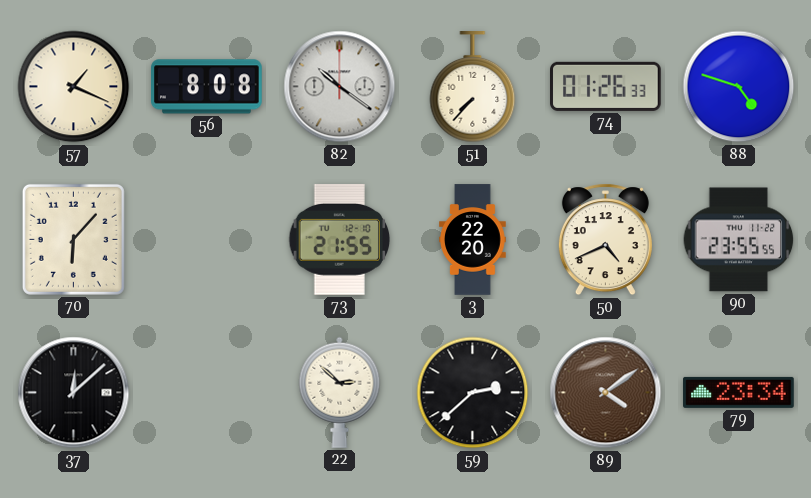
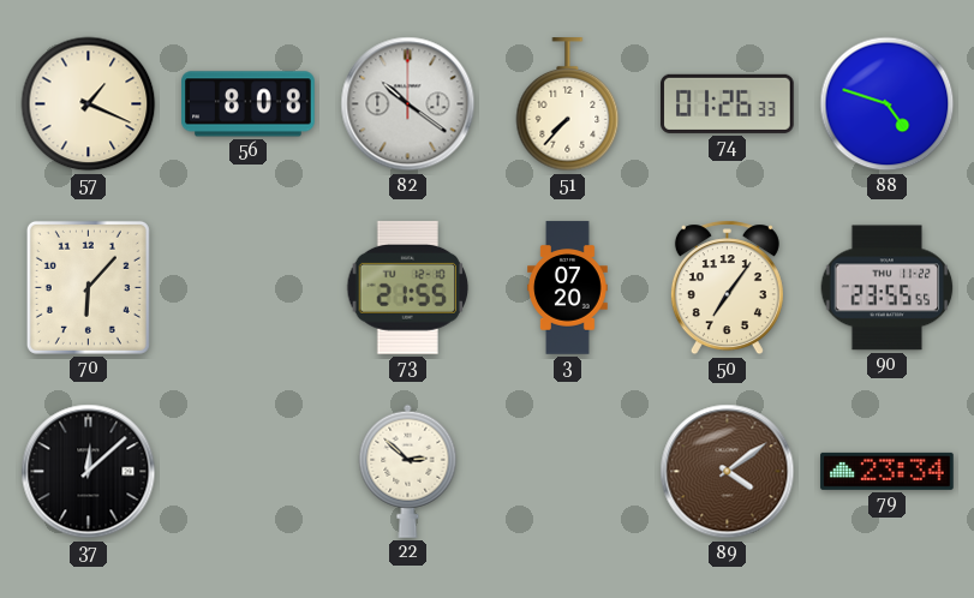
3: 22:20 -> 07:20 (568, 288)
50: 4:41 -> 7:06 (727, 288)
59: 2:38 -> none (473, 393)
